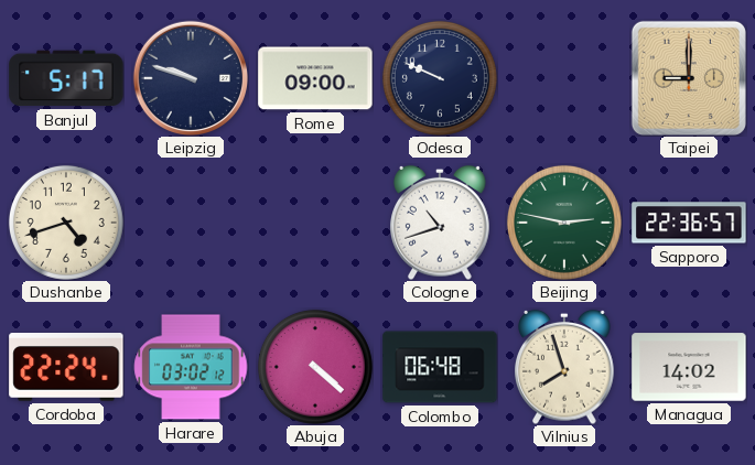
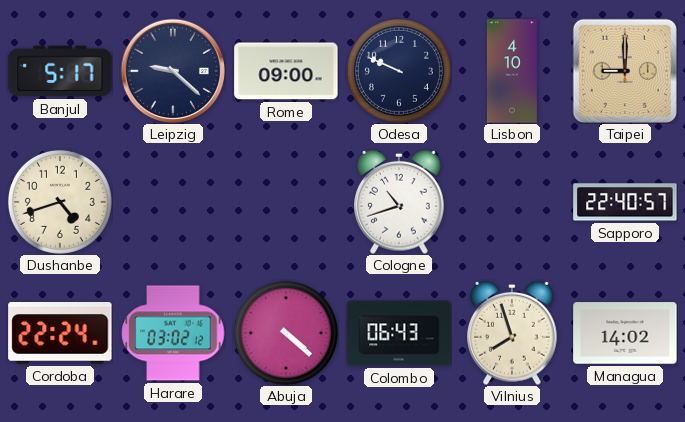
Leipzig: 9:48 -> 9:22 (172, 70)
Lisbon: none -> 4:10 (512, 71)
Beijing: 2:47 -> none (564, 223)
Sapporo: 22:36 -> 22:40 (625, 202)
Colombo: 06:48 -> 06:43 (399, 333)
